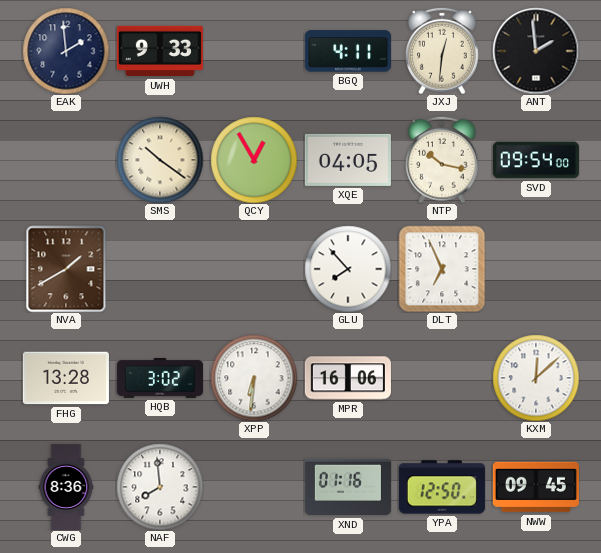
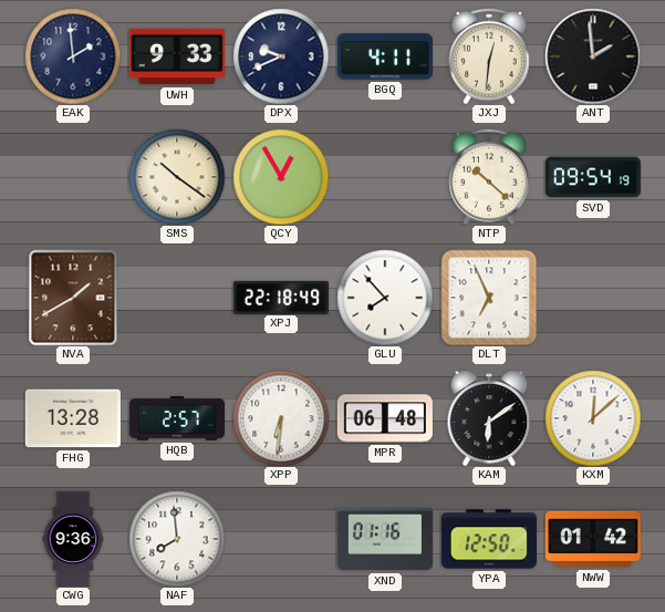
DPX: none -> 9:41 (281, 56)
XQE: 04:05 -> none (348, 160)
NTP: 10:17 -> 10:22 (490, 177)
SVD: 09:54:00 -> 09:54:19 (593, 177)
XPJ: none -> 22:18 (281, 297)
HQB: 3:02 -> 2:57 (177, 418)
MPR: 16:06 -> 06:48 (385, 418)
KAM: none -> 6:09 (489, 418)
CWG: 8:36 -> 9:36 (73, 538)
NWW: 09:45 -> 01:42 (593, 539)
